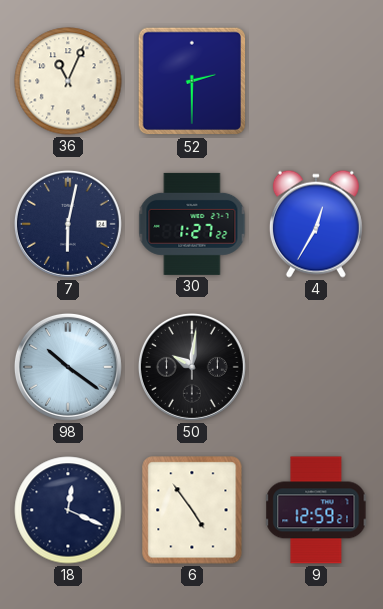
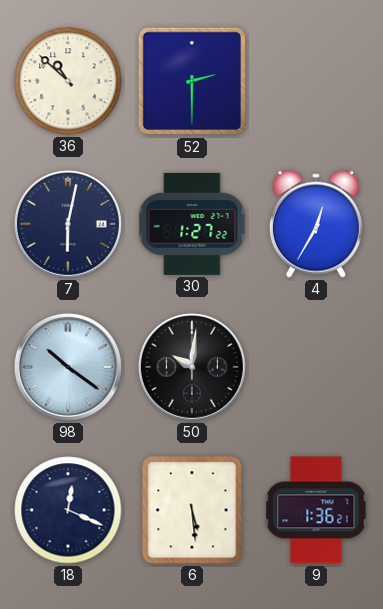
36: 11:04 -> 10:52 (68, 81)
6: 4:54 -> 5:29 (192, 510)
9: 12:59 -> 1:36 (316, 510)
